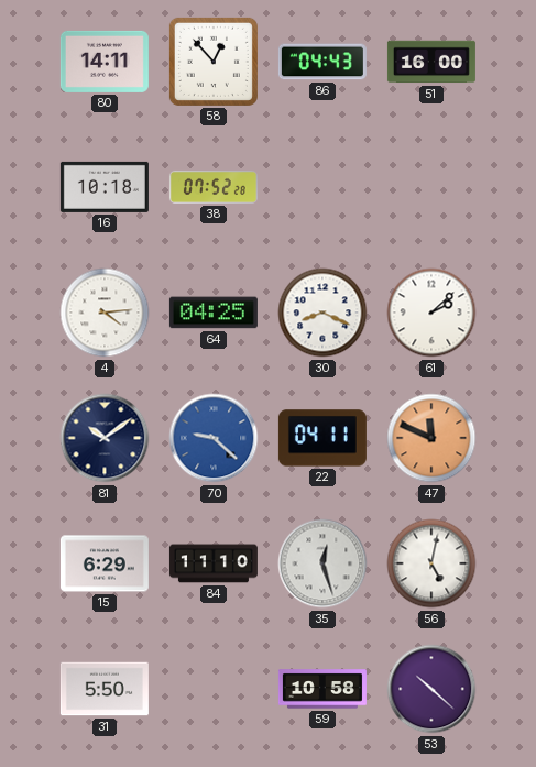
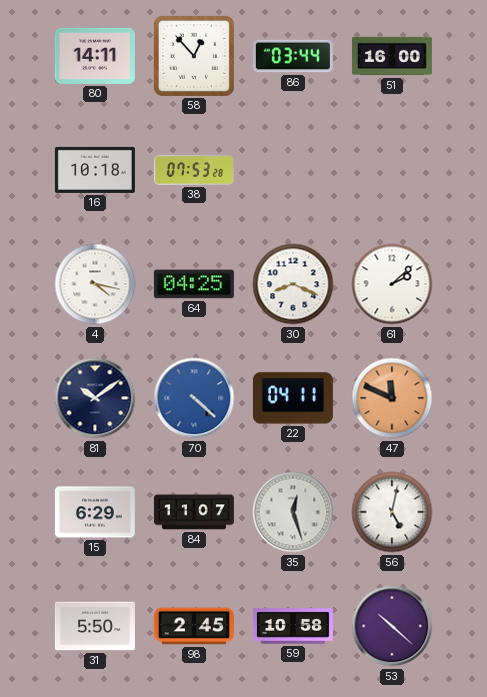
86: 04:43 -> 03:44 (293, 56)
38: 07:52 -> 07:53 (194, 170)
4: 4:14 -> 4:17 (95, 284)
70: 9:22 -> 4:22 (194, 398)
84: 11:10 -> 11:07 (194, 512)
98: none -> 2:45 (194, 626)
